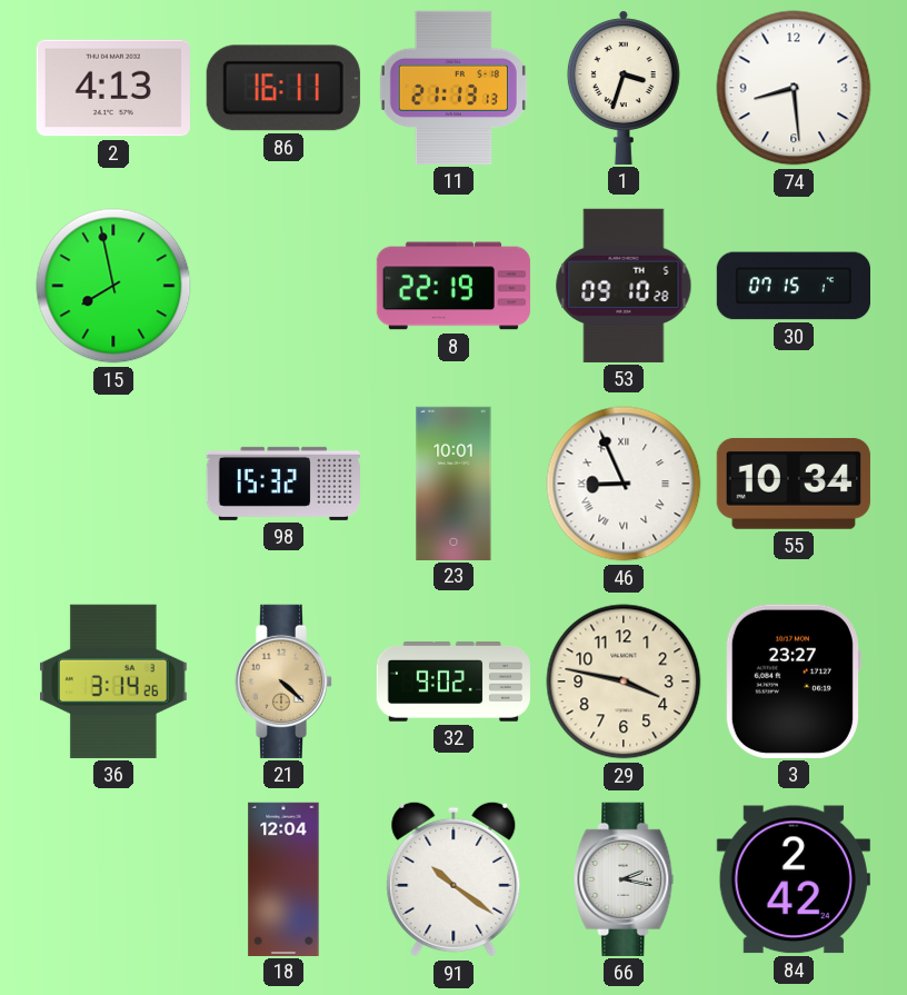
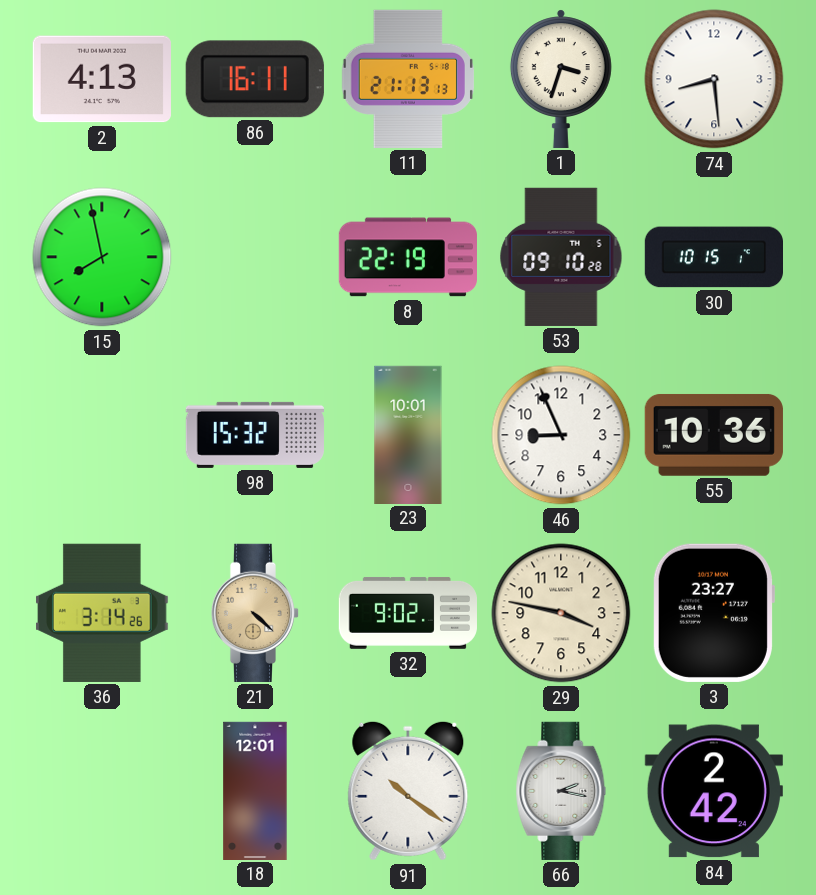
30: 07:15 -> 10:15 (713, 257)
46 numerals: Roman -> Arabic (561, 435)
55: 10:34 -> 10:36 (714, 435)
18: 12:04 -> 12:01 (255, 790)
